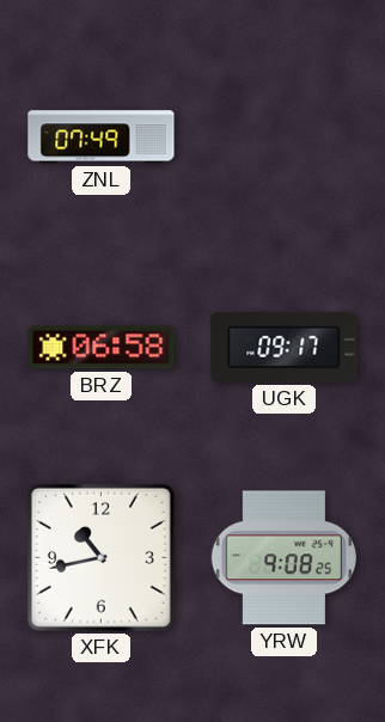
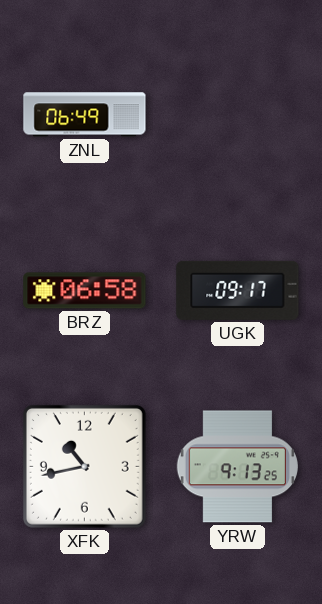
ZNL: 07:49 -> 06:49 (85, 115)
YRW: 9:08 -> 9:13 (237, 467)
